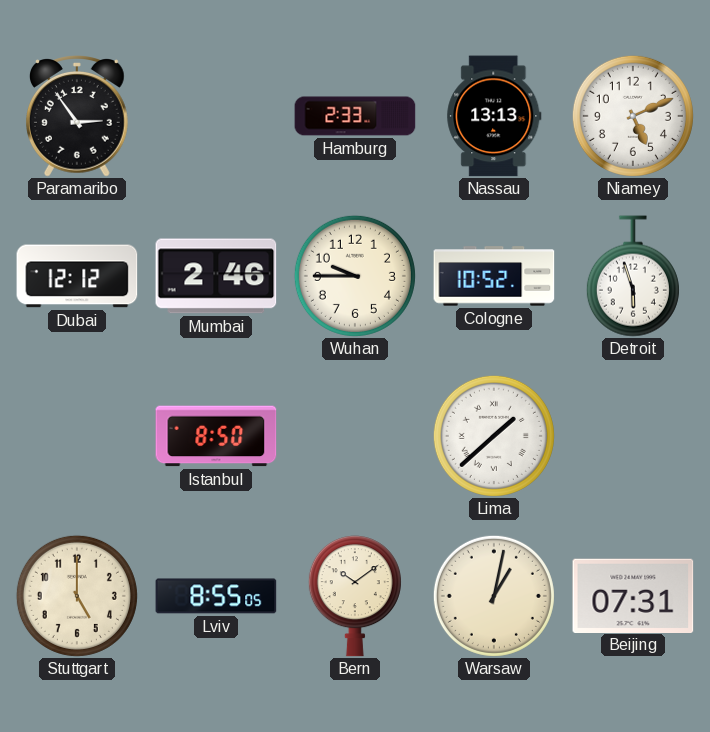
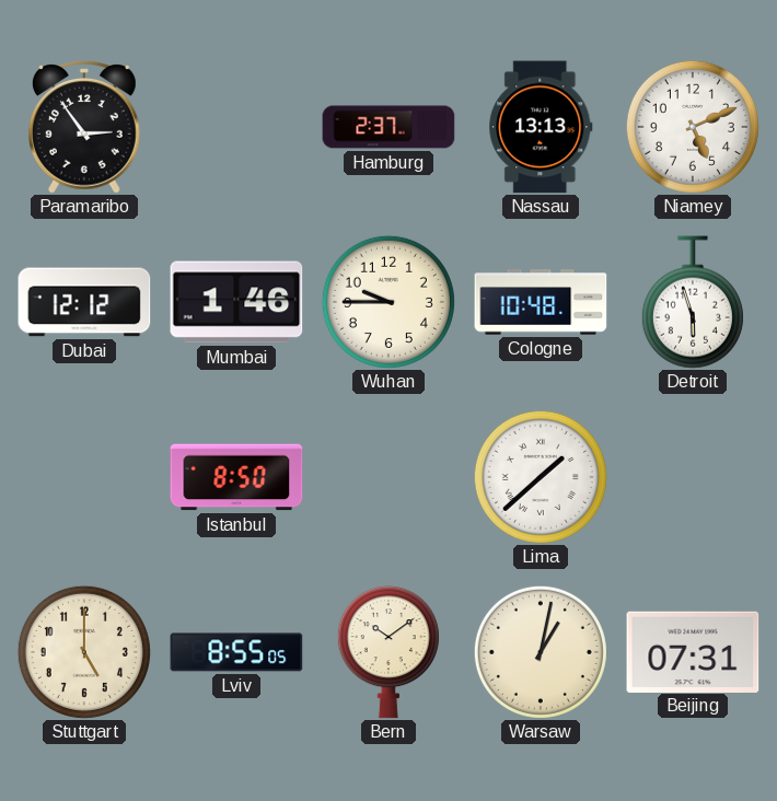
Hamburg: 2:33 -> 2:37 (389, 127)
Mumbai: 2:46 -> 1:46 (236, 302)
Cologne: 10:52 -> 10:48 (541, 302)
